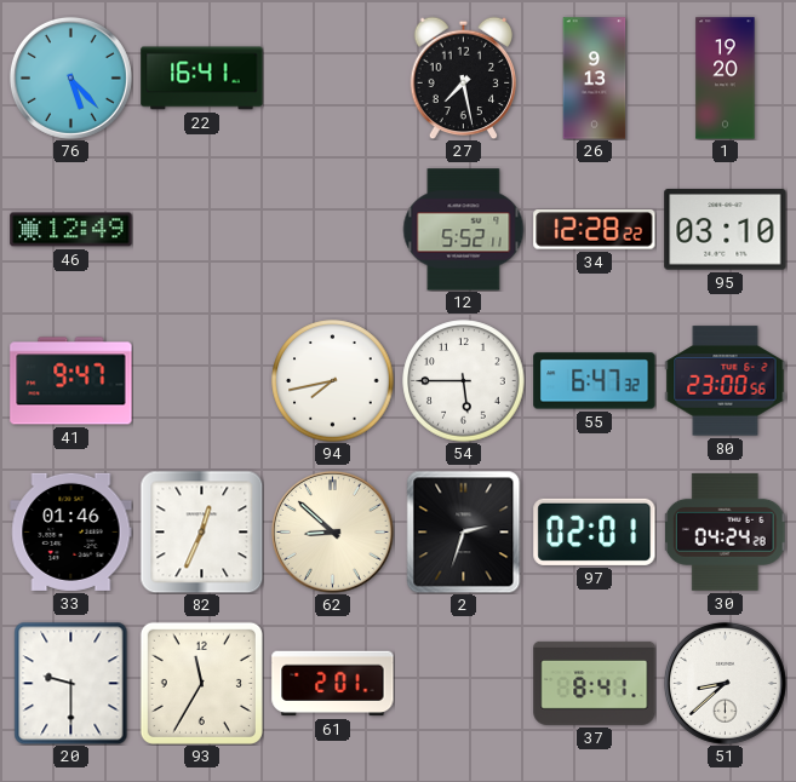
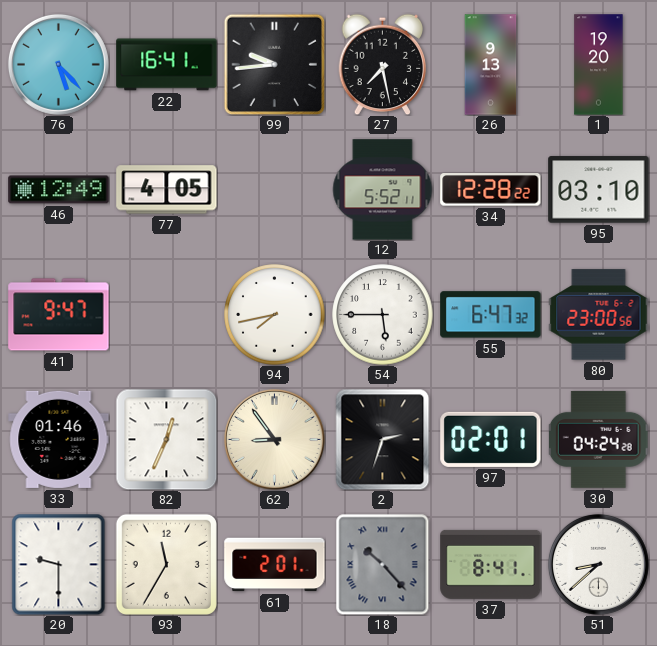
99: none -> 9:44 (274, 64)
77: none -> 4:05 (167, 190)
62: 8:52 -> 8:54 (274, 439)
18: none -> 10:23 (383, 564)
